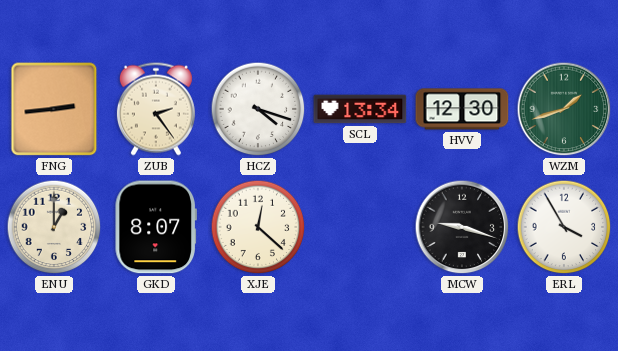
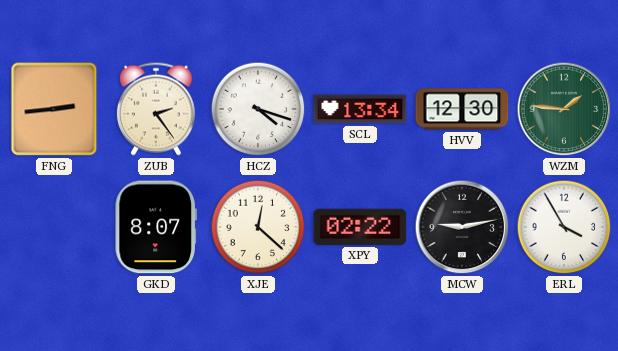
WZM: 1:42 -> 1:46 (564, 109)
ENU: 1:00 -> none (54, 227)
XPY: none -> 02:22 (360, 227)
MCW: 9:18 -> 9:13 (462, 227)
